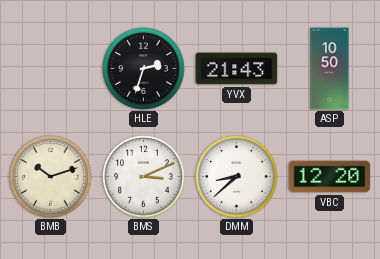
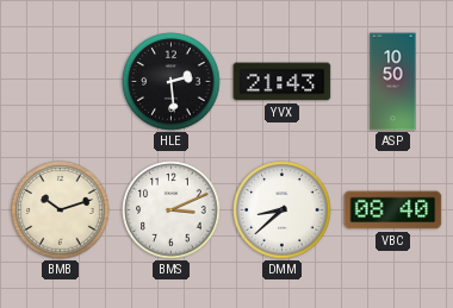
HLE: 2:33 -> 2:29 (172, 82)
VBC: 12:20 -> 08:40 (393, 210)
